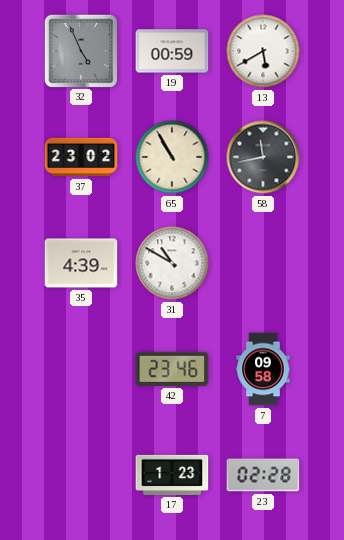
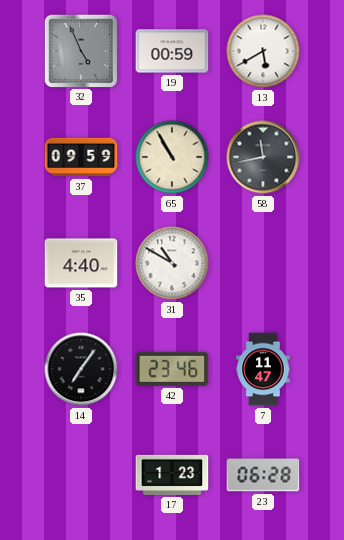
37: 23:02 -> 09:59 (81, 157)
35: 4:39 -> 4:40 (81, 263)
14: none -> 7:06 (81, 369)
7: 09:58 -> 11:47 (263, 369)
23: 02:28 -> 06:28 (263, 475)
